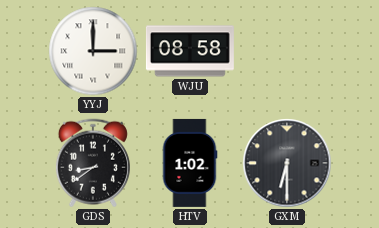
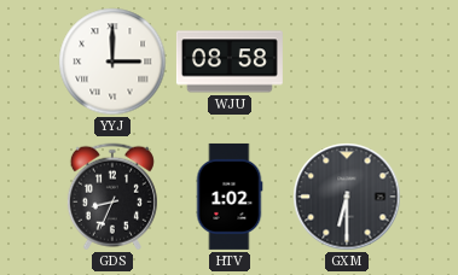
GDS: 8:39 -> 8:34 (112, 197)
